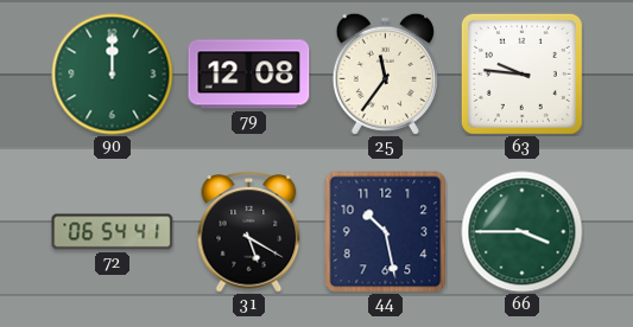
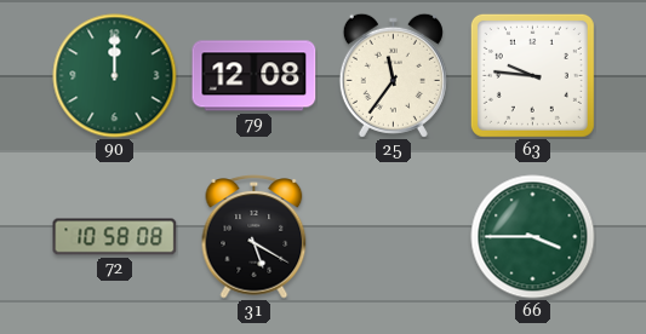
72: 06:54 -> 10:58 (115, 237)
44: 10:28 -> none (386, 232)
